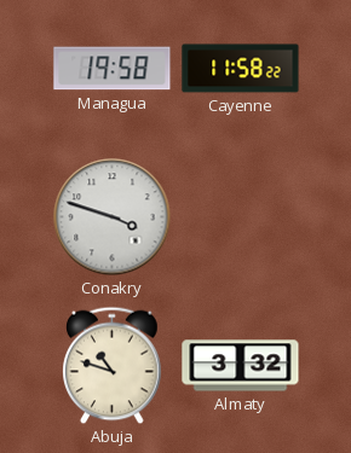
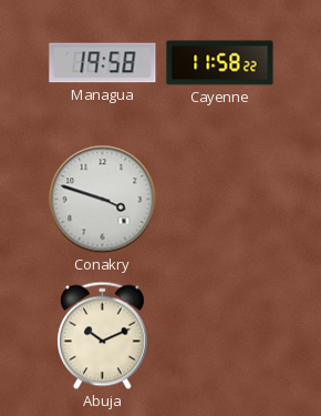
Abuja: 10:48 -> 10:11 (103, 336)
Almaty: 3:32 -> none (241, 366)
